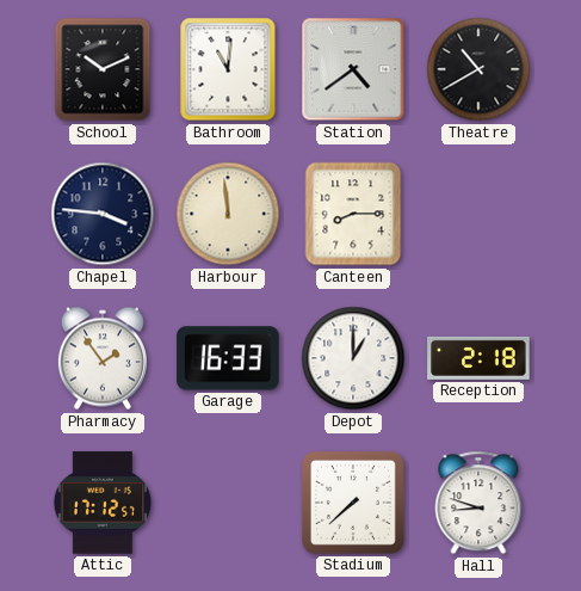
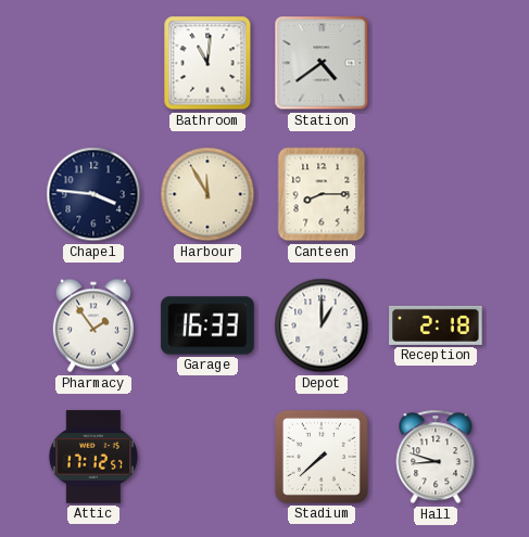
School: 10:11 -> none (103, 69)
Theatre: 10:40 -> none (478, 69)
Harbour: 11:59 -> 11:55 (207, 194)
